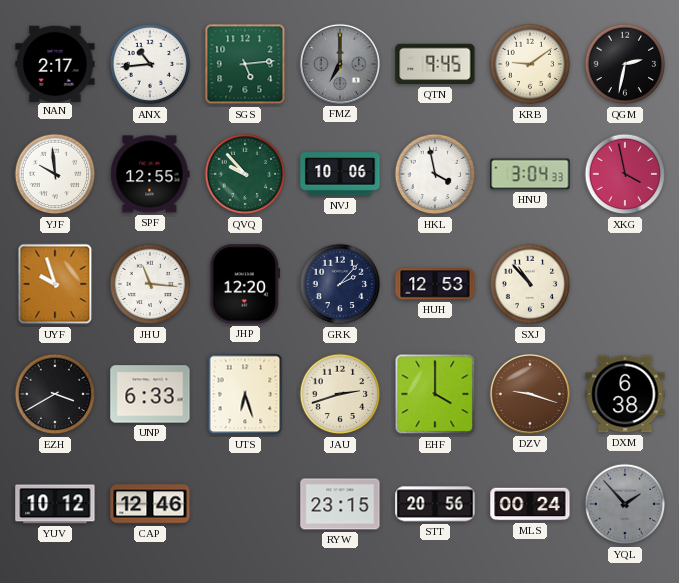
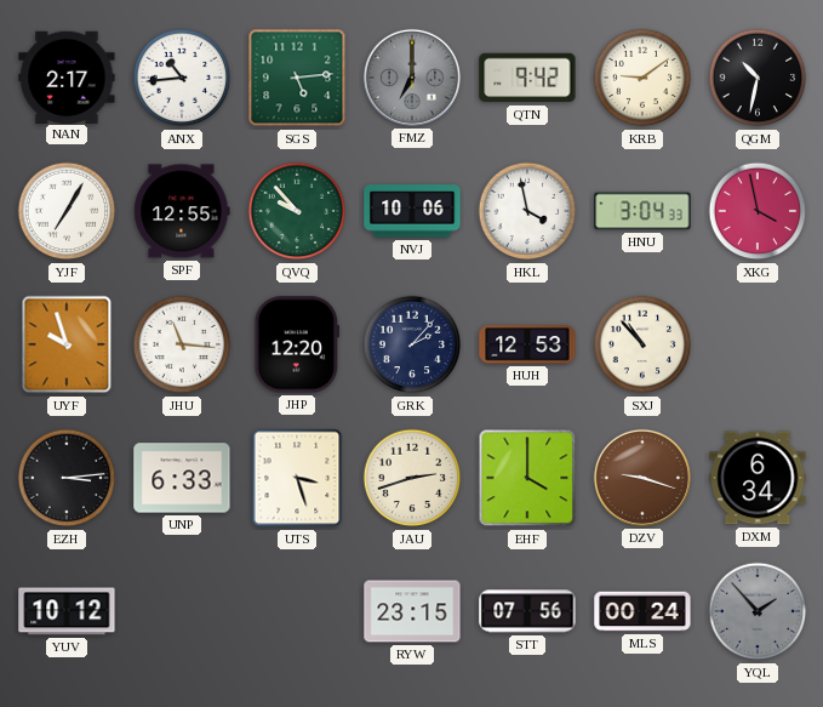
QTN: 9:45 -> 9:42 (527, 78)
QGM: 2:32 -> 10:32 (758, 78)
YJF: 9:59 -> 7:05 (67, 211)
EZH: 3:40 -> 3:14 (67, 478)
UTS: 6:27 -> 3:27 (297, 478)
DXM: 6:38 -> 6:34 (758, 478)
CAP: 12:46 -> none (150, 504)
STT: 20:56 -> 07:56 (527, 611)
